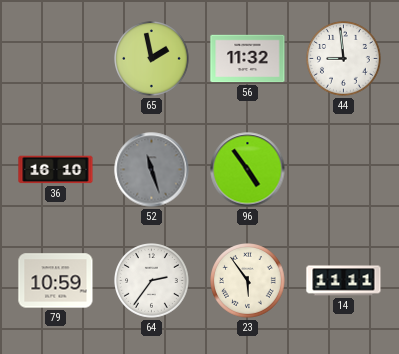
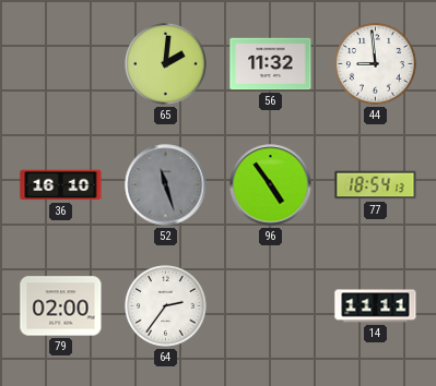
65: 1:58 -> 2:01 (166, 64)
77: none -> 18:54 (376, 185)
79: 10:59 -> 02:00 (61, 306)
23: 5:54 -> none (248, 281)
